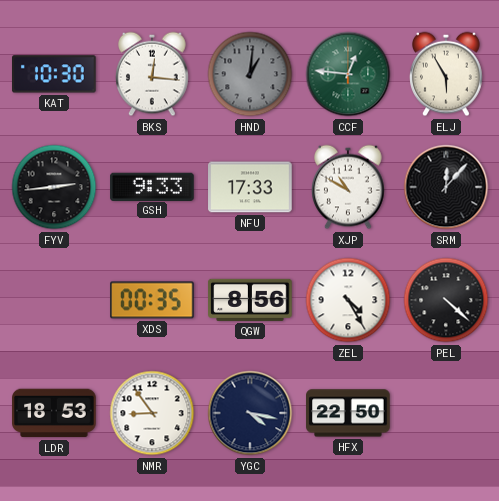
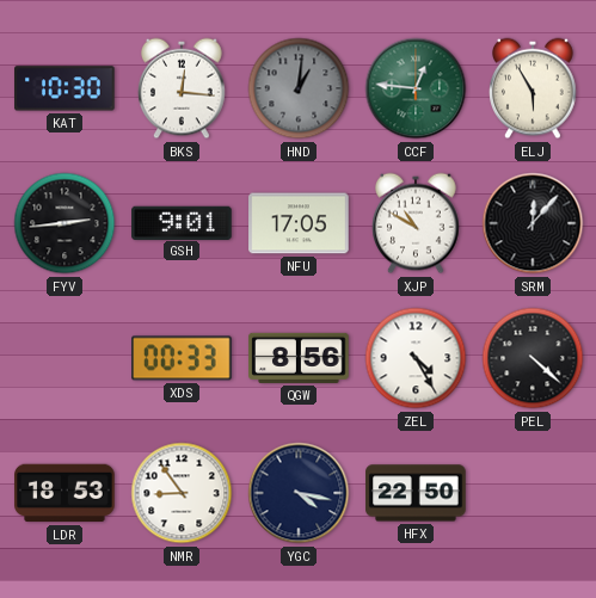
GSH: 9:33 -> 9:01 (182, 222)
NFU: 17:33 -> 17:05 (299, 223)
XDS: 00:35 -> 00:33 (182, 358)
